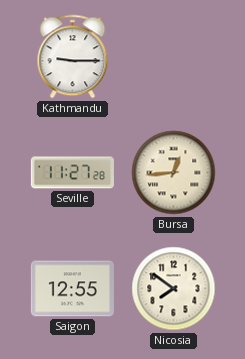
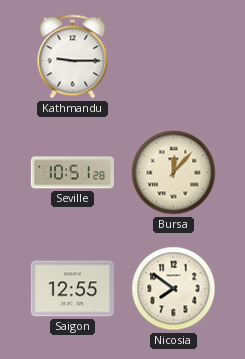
Seville: 11:27 -> 10:51 (72, 173)
Bursa: 12:44 -> 12:07 (174, 173)
